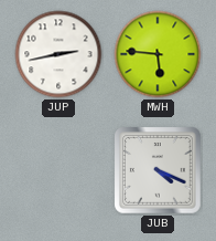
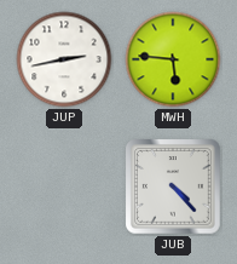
JUB: 4:19 -> 4:23 (174, 188)
